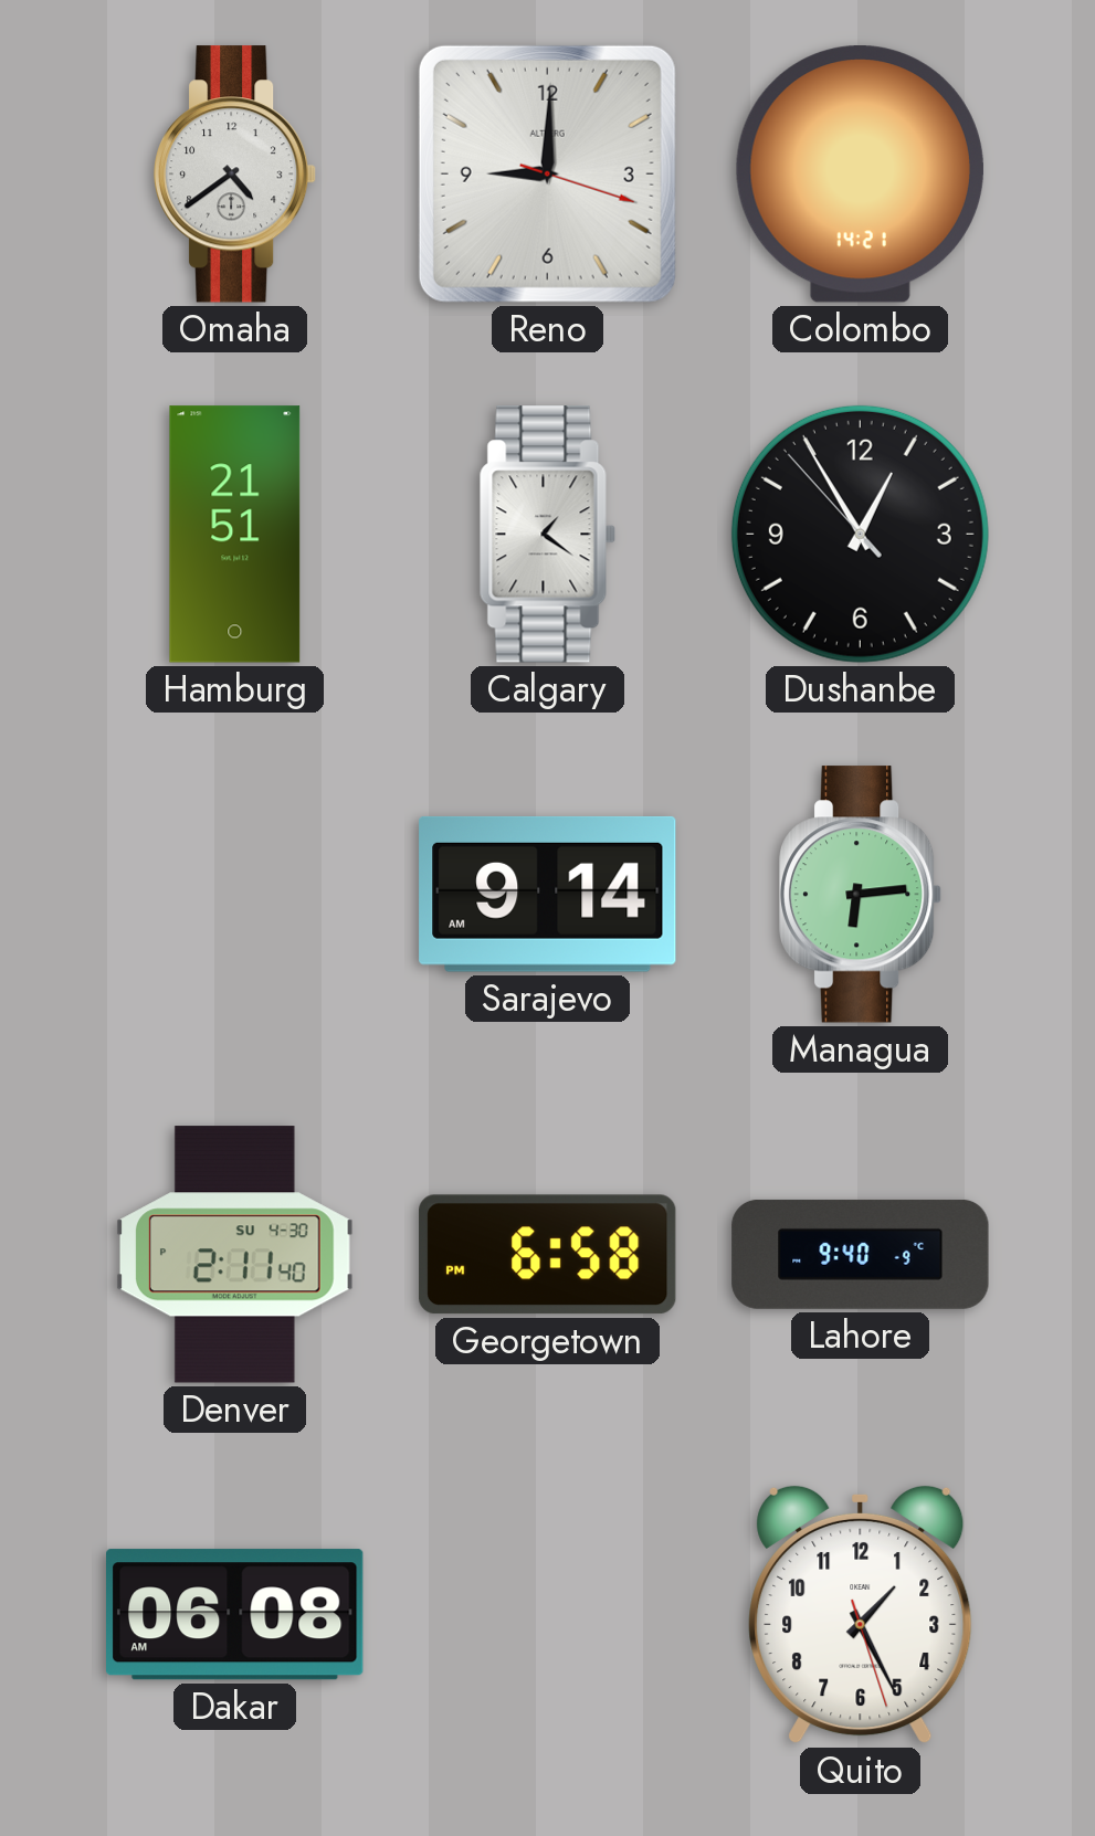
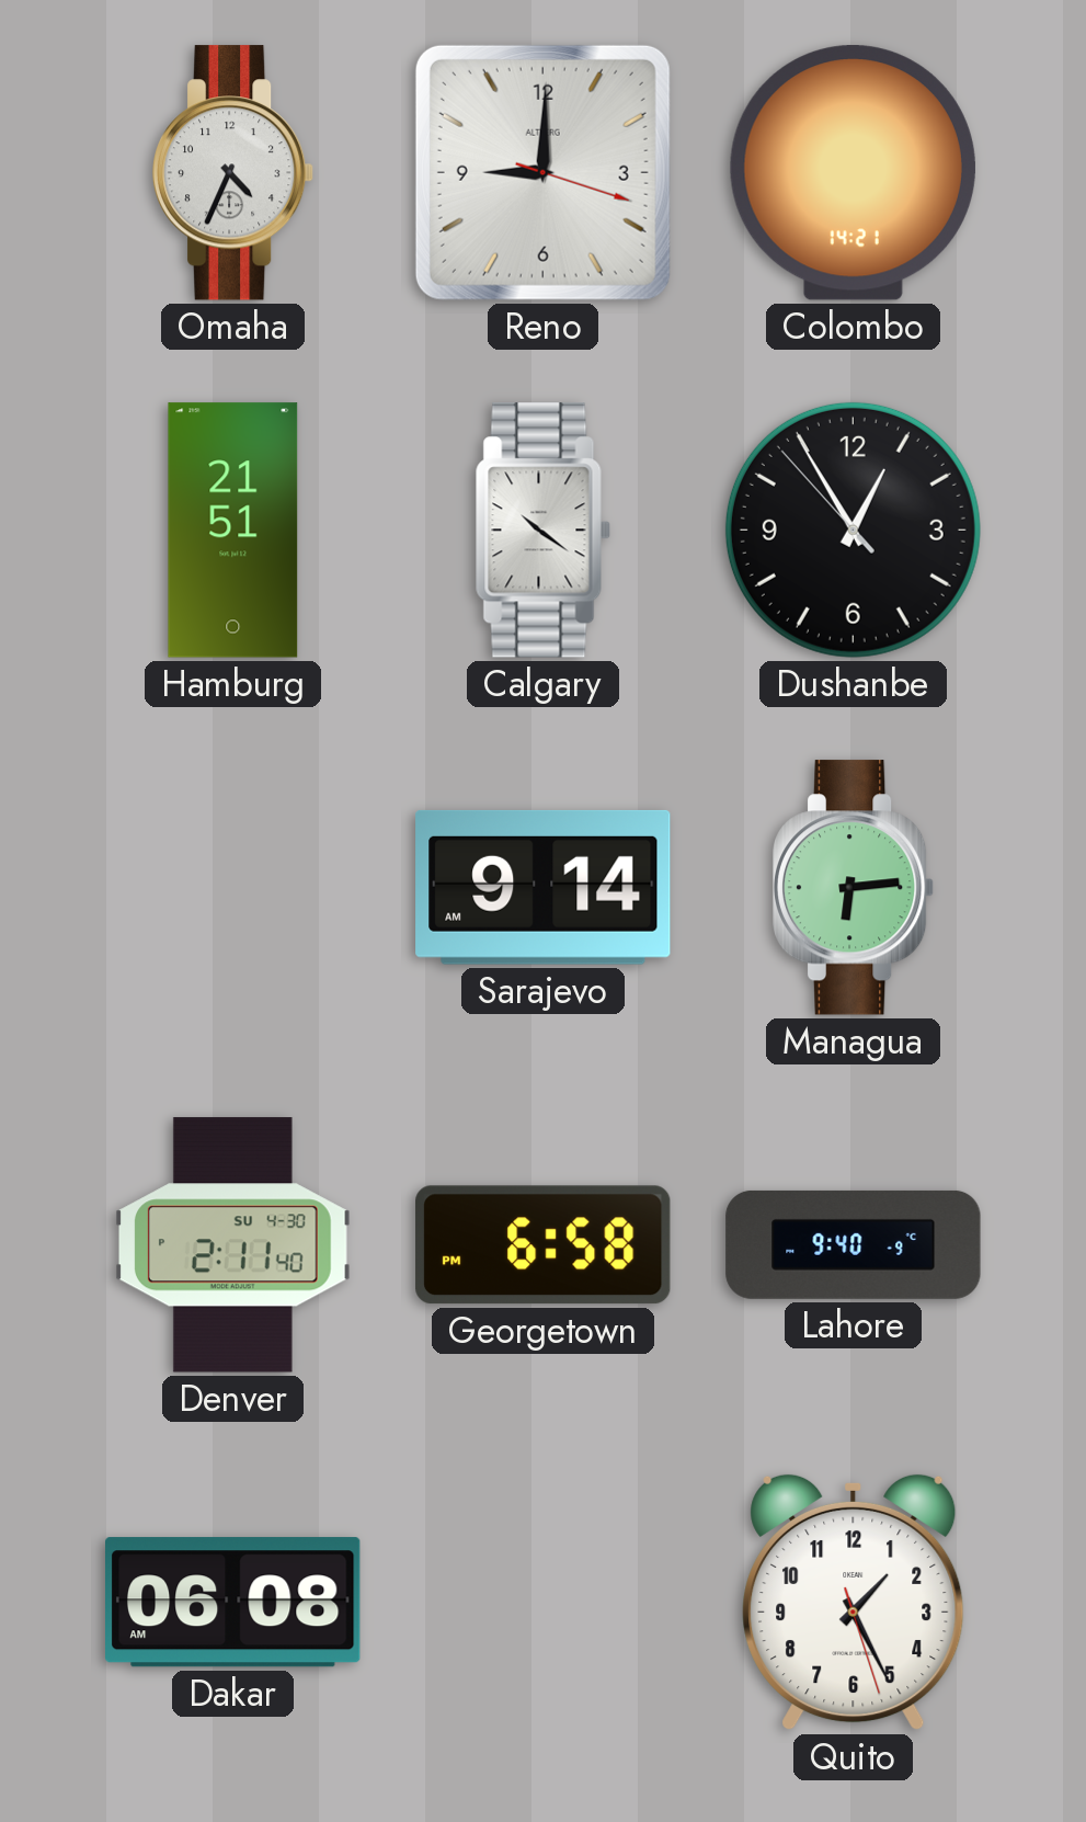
Omaha: 4:39 -> 4:34 (235, 173)
Calgary: 1:21 -> 10:21 (542, 531)
